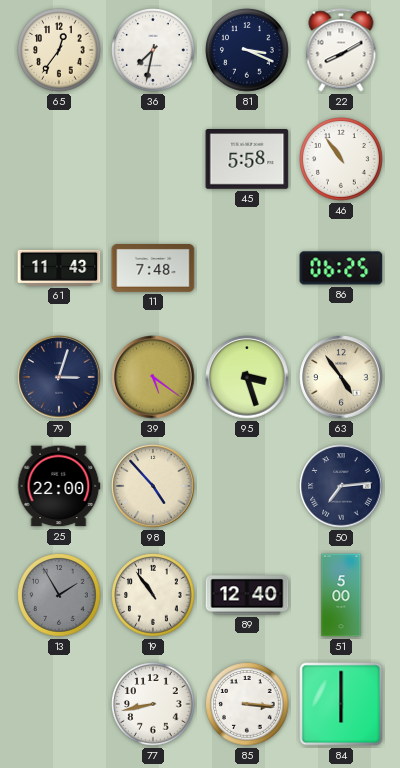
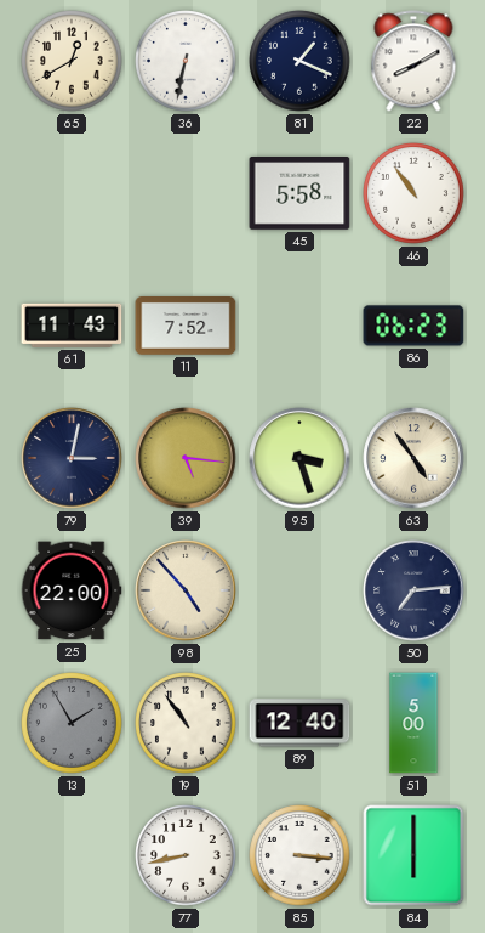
65: 12:36 -> 12:40 (72, 61)
36: 7:32 -> 6:32 (186, 61)
81: 3:19 -> 1:19 (299, 61)
11: 7:48 -> 7:52 (186, 327)
86: 06:25 -> 06:23 (413, 326)
79: 3:03 -> 3:02 (72, 458)
39: 5:21 -> 5:16 (186, 458)
